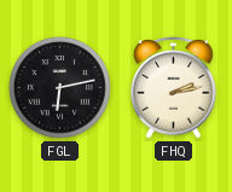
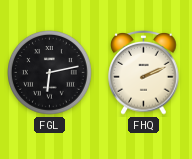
FHQ: 2:13 -> 2:11 (144, 73)
